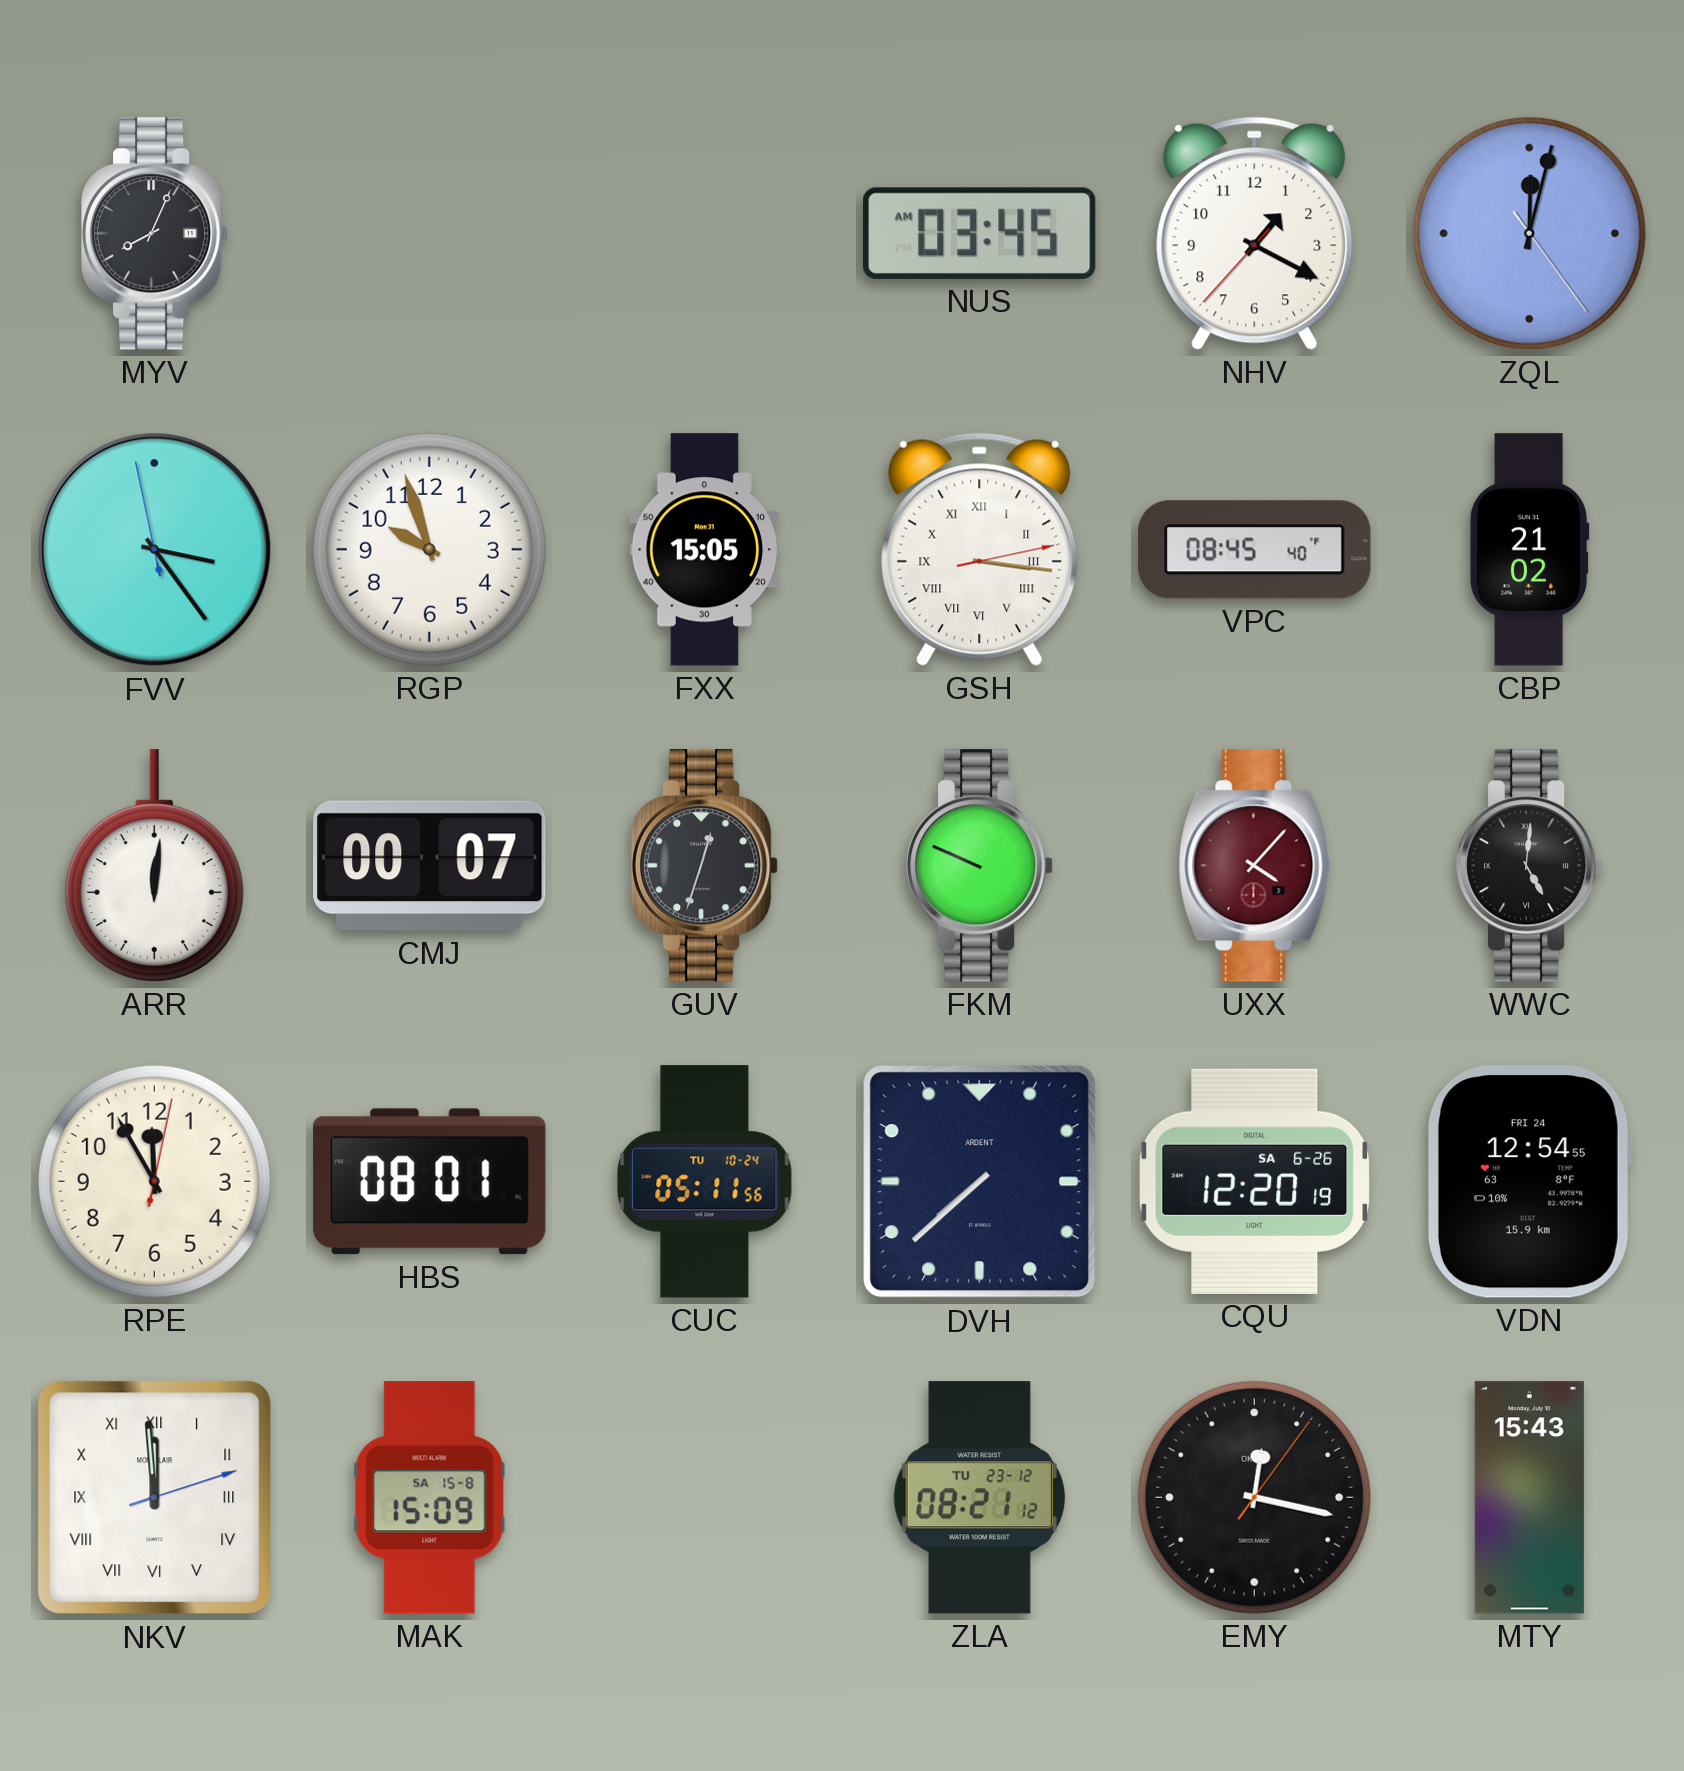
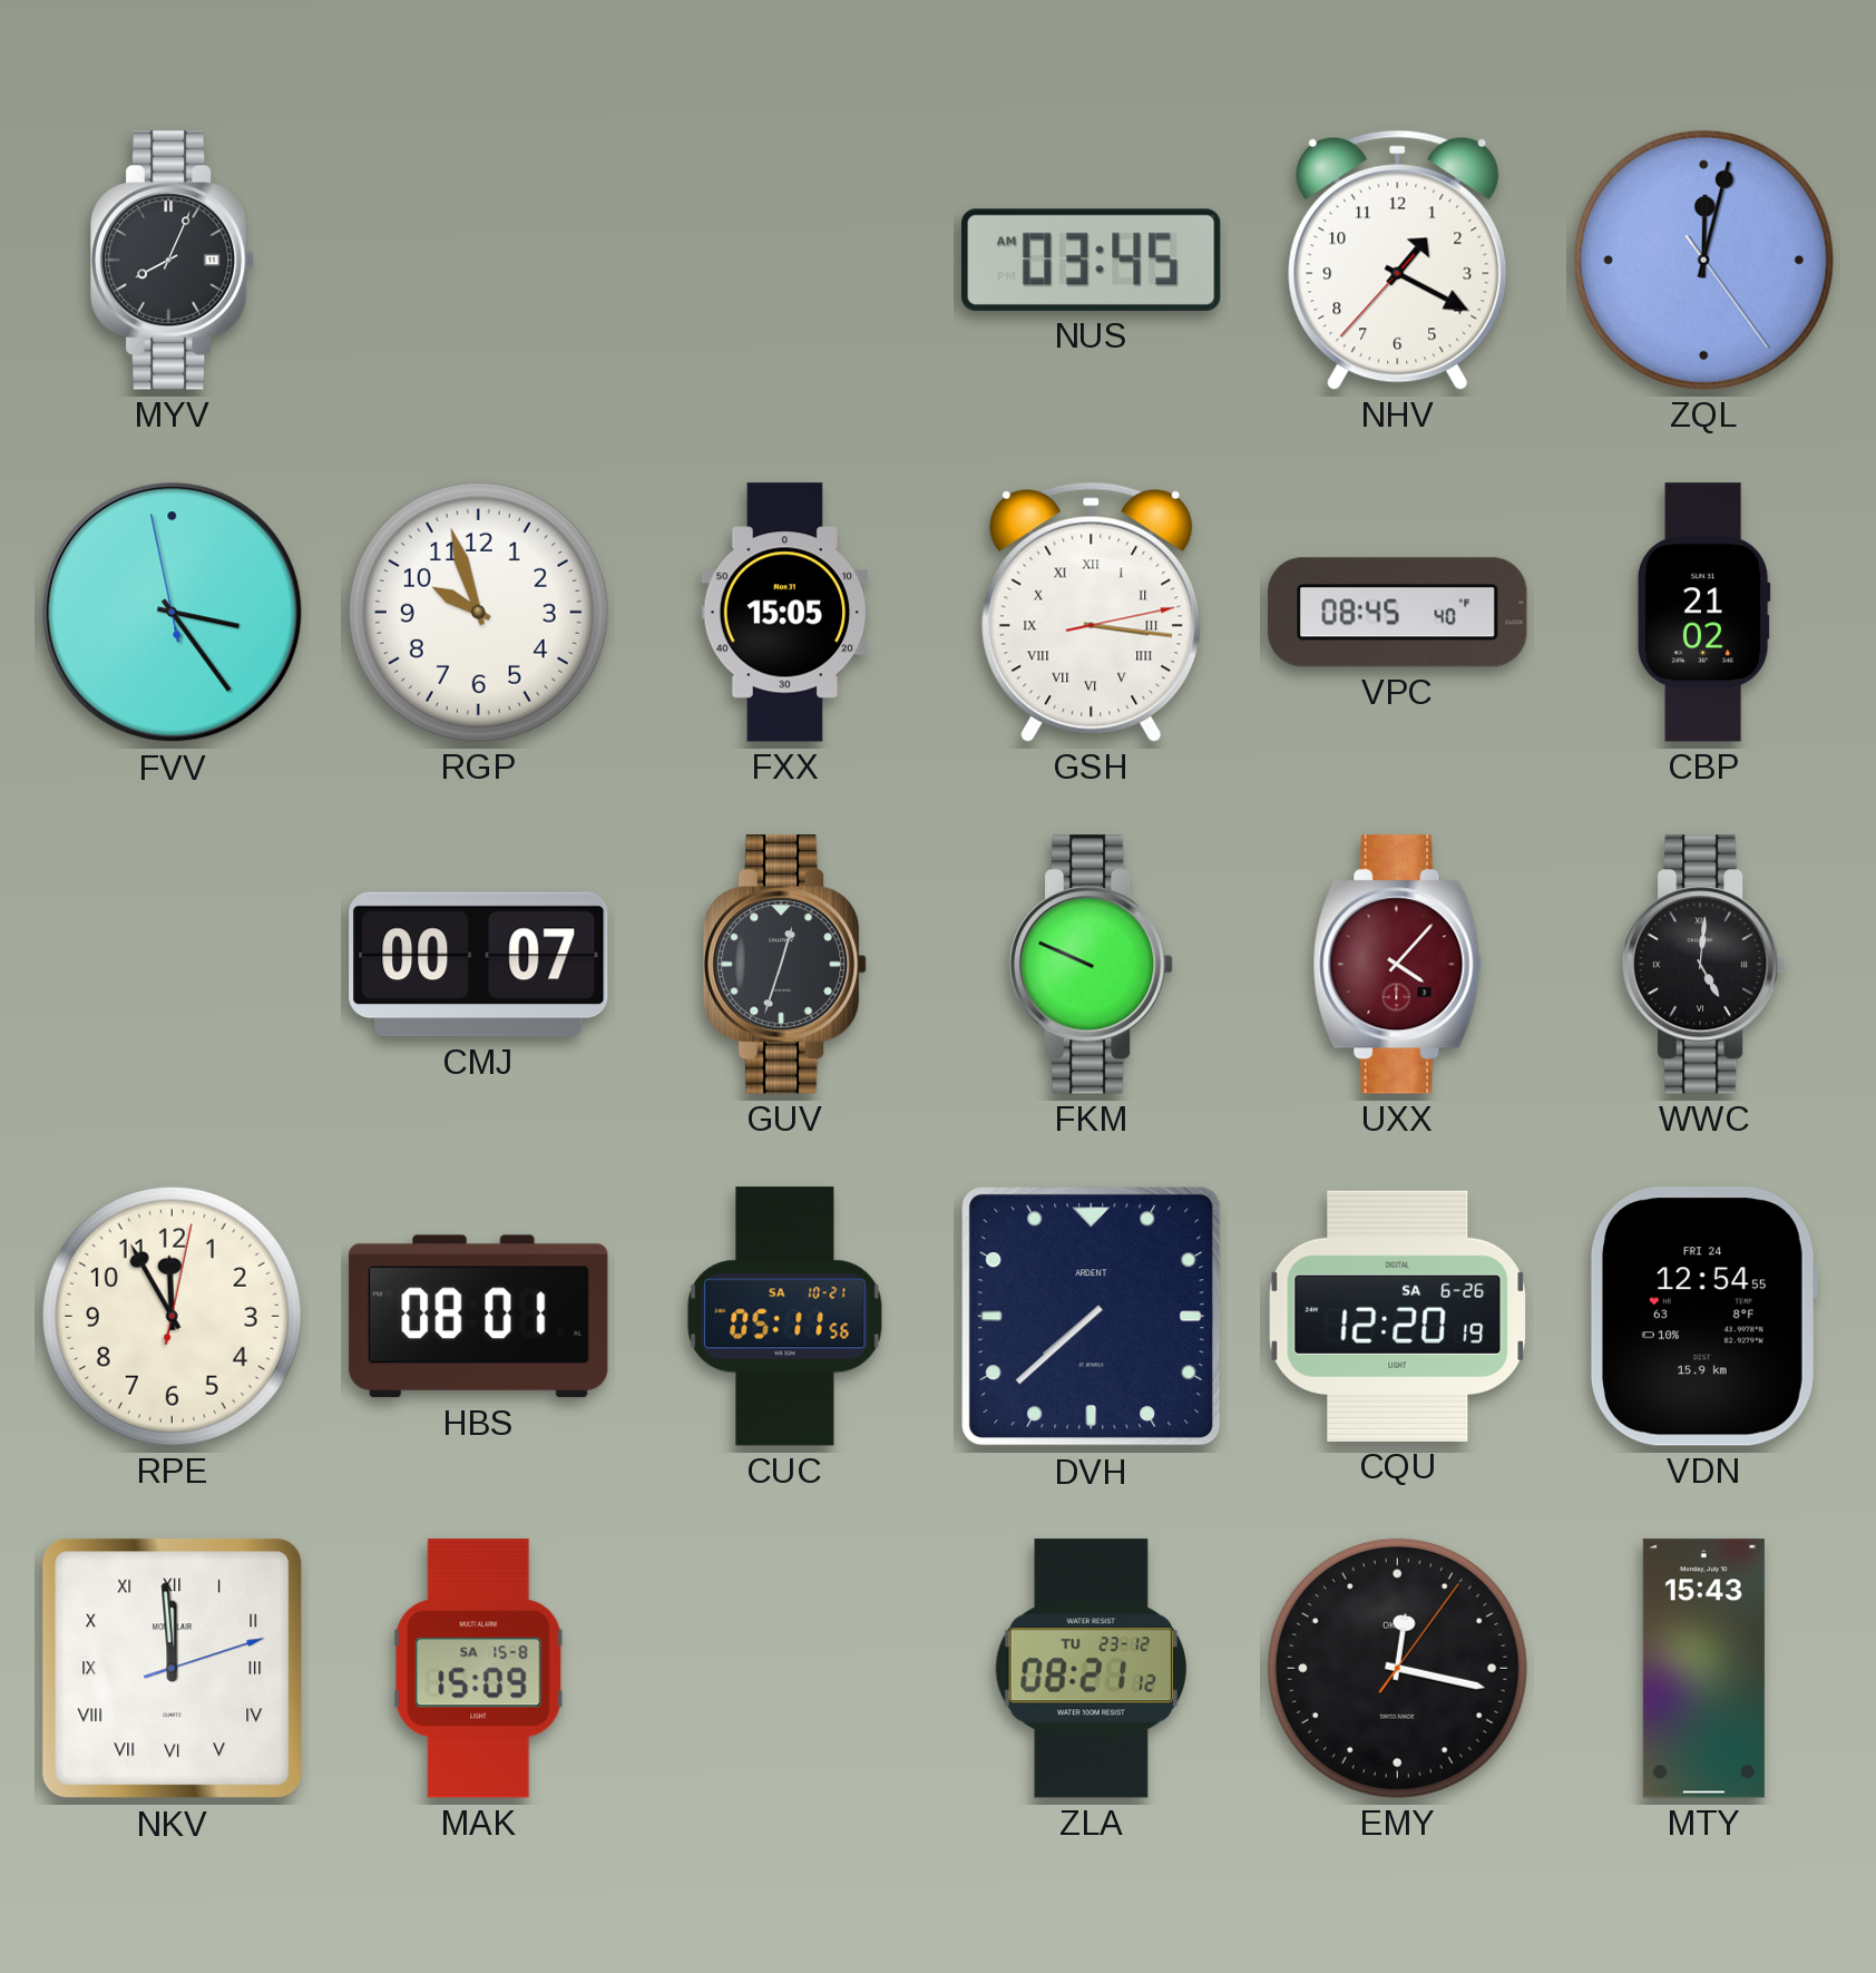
ARR: 12:01 -> none (154, 866)
CUC date: TU 10-24 -> SA 10-21 (785, 1317)
